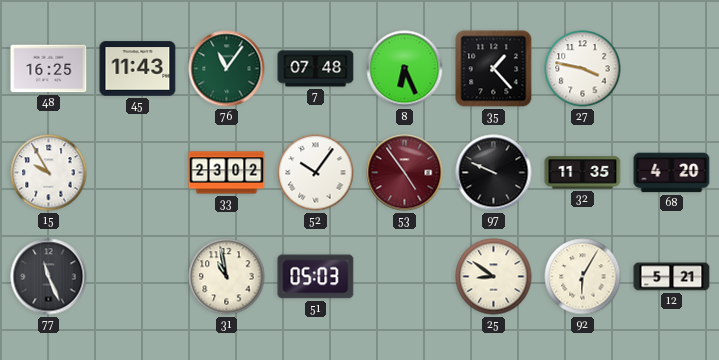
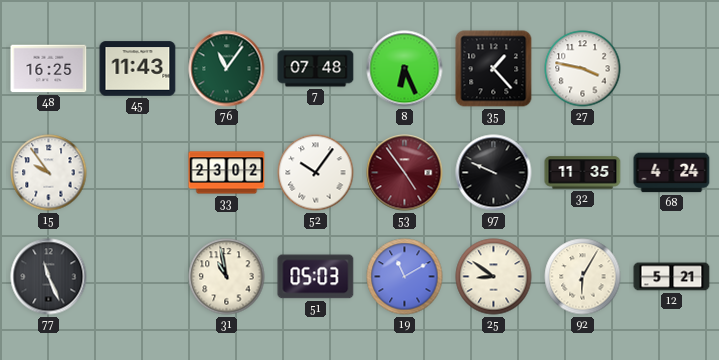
15: 9:55 -> 9:54 (49, 173)
68: 4:20 -> 4:24 (672, 173)
19: none -> 11:10 (405, 277)
